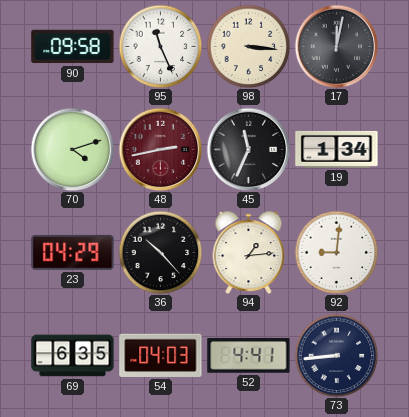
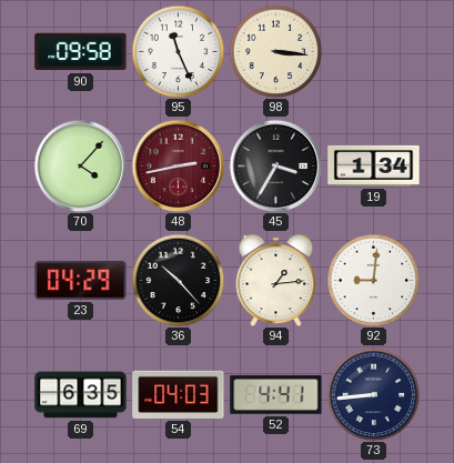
17: 12:02 -> none (336, 46)
70: 4:12 -> 4:07 (80, 165)
45: 11:34 -> 3:35 (275, 165)
